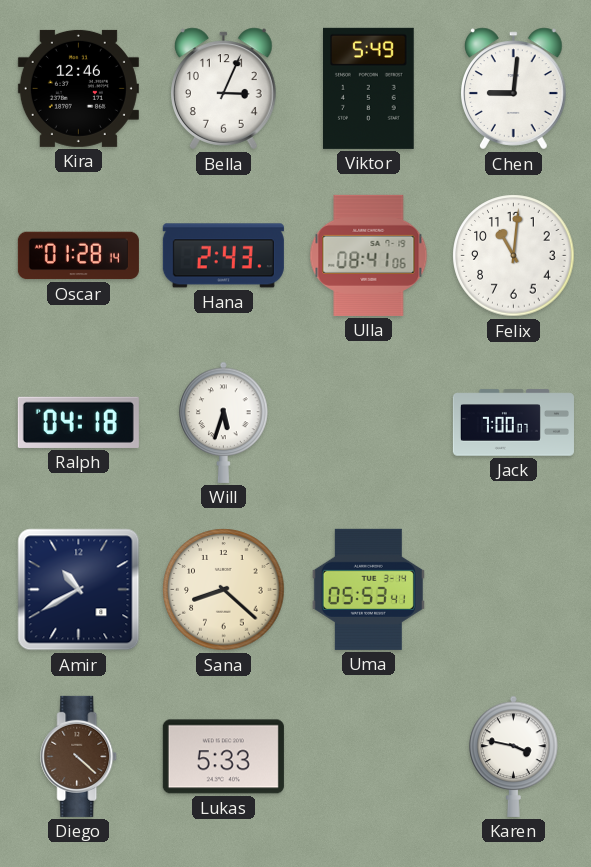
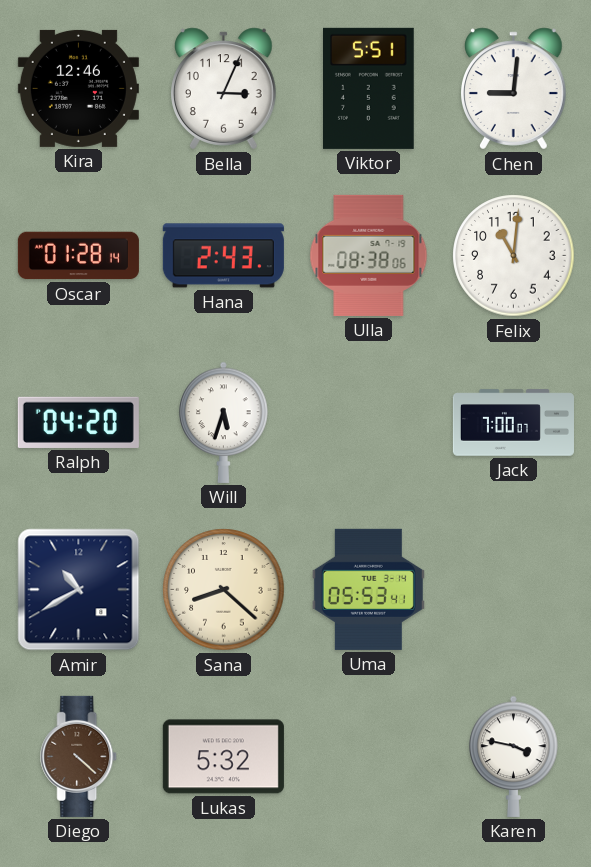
Viktor: 5:49 -> 5:51 (369, 88)
Ulla: 08:41 -> 08:38 (369, 255)
Ralph: 04:18 -> 04:20 (78, 422)
Lukas: 5:33 -> 5:32 (223, 757)
